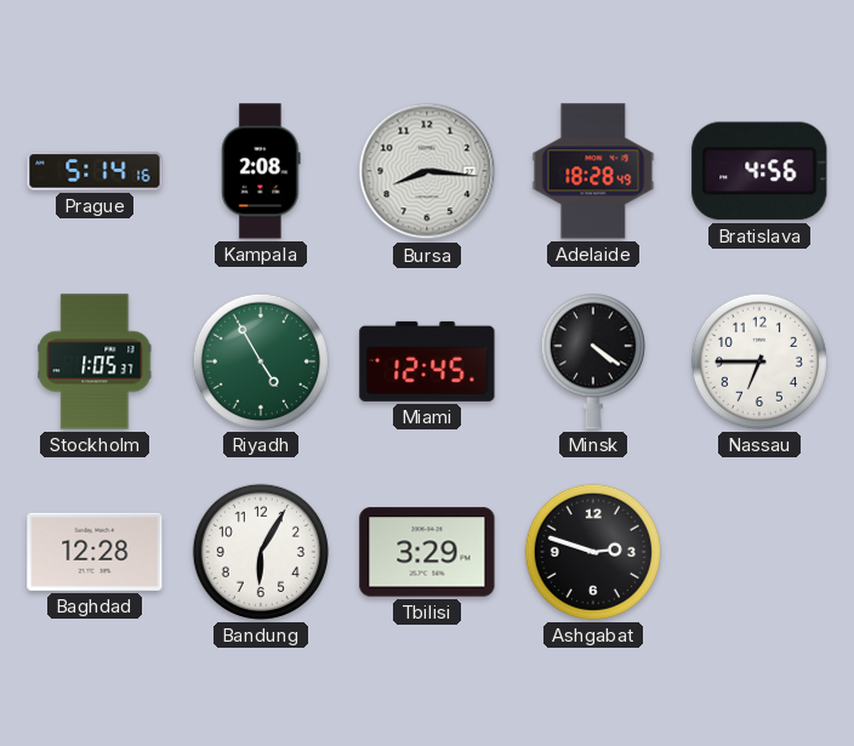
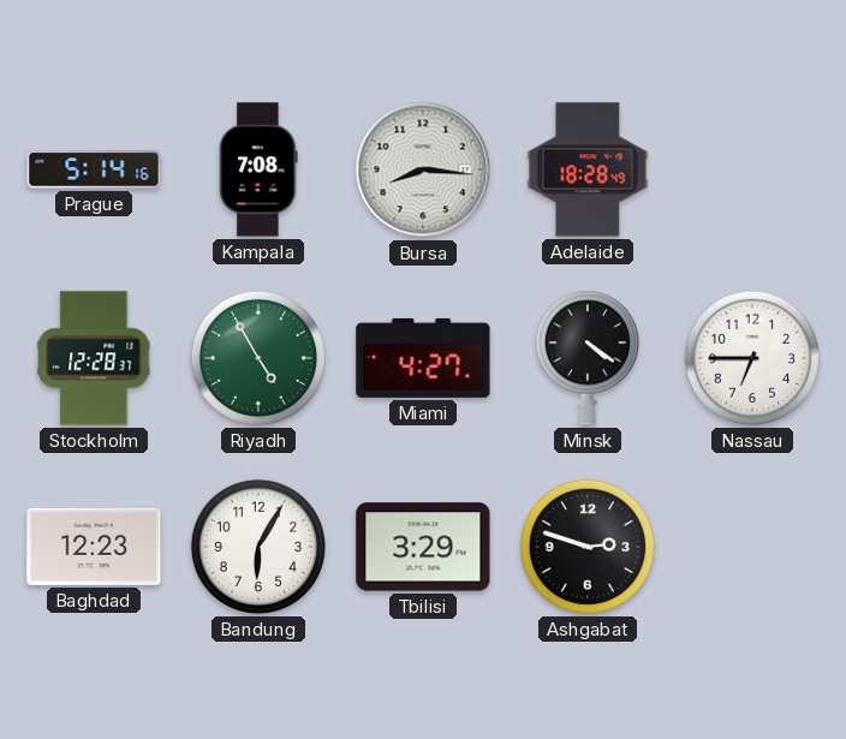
Kampala: 2:08 -> 7:08 (258, 169)
Bratislava: 4:56 -> none (759, 171)
Stockholm: 1:05 -> 12:28 (94, 358)
Miami: 12:45 -> 4:27 (423, 358)
Baghdad: 12:28 -> 12:23 (94, 547)
